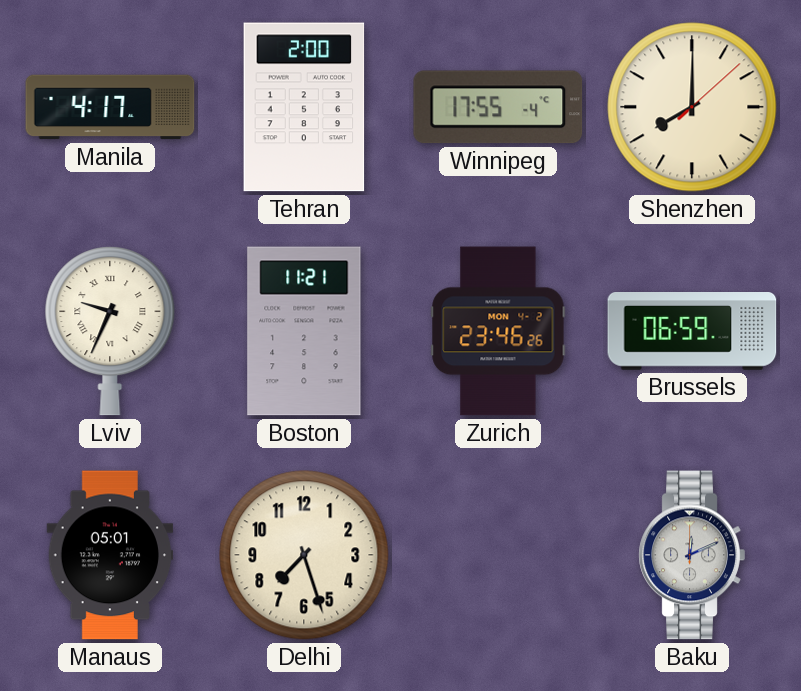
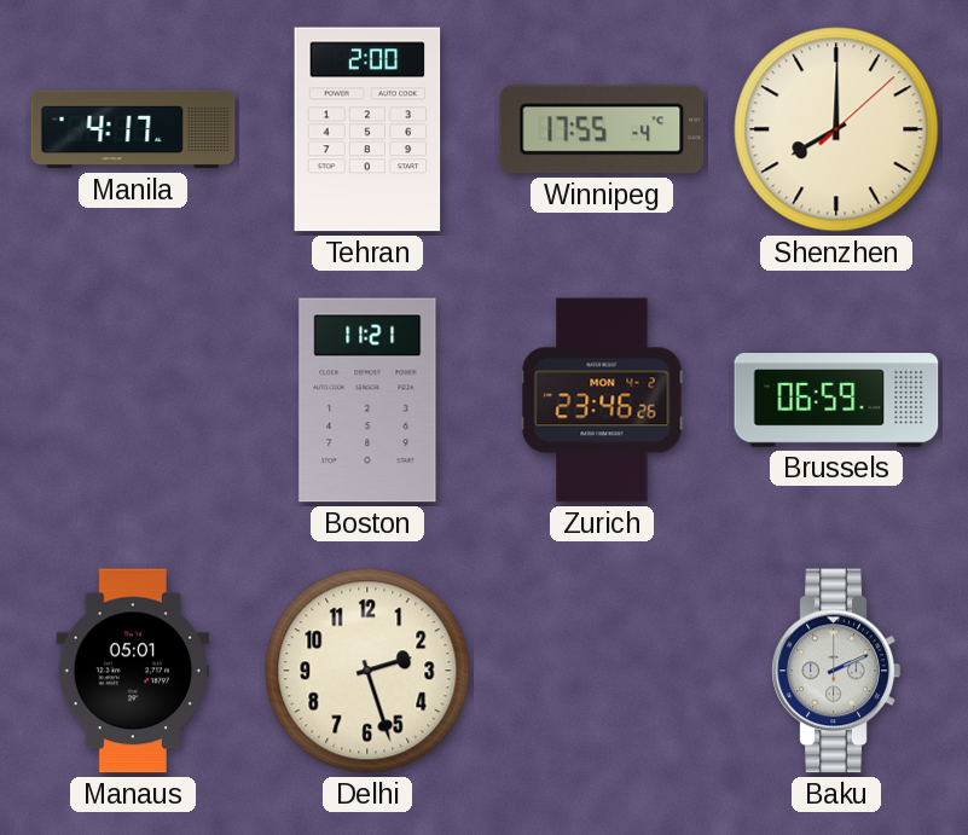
Lviv: 9:34 -> none (110, 331)
Delhi: 7:27 -> 2:27 (367, 671)
Baku: 12:11 -> 2:11 (836, 671)
